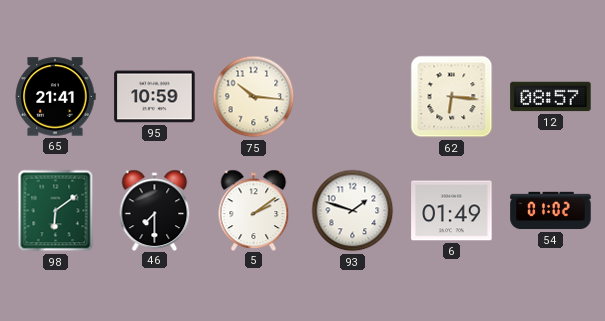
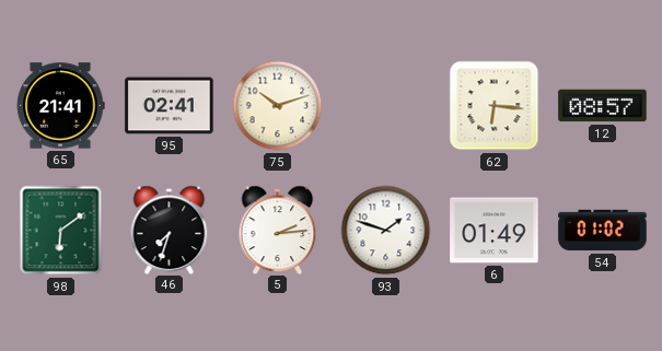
95: 10:59 -> 02:41 (170, 106)
75: 10:16 -> 10:12 (278, 106)
46: 7:30 -> 7:33 (170, 230)
5: 2:09 -> 2:14 (278, 230)
